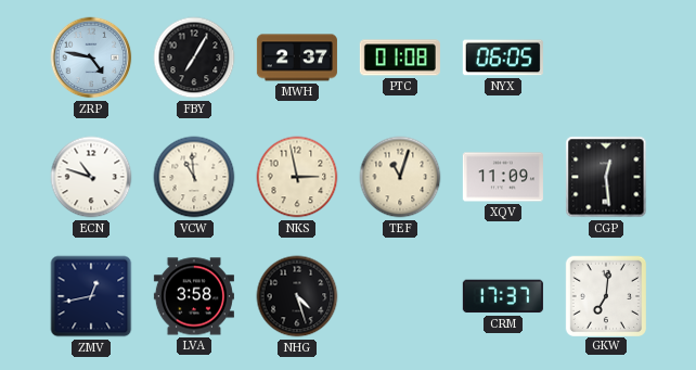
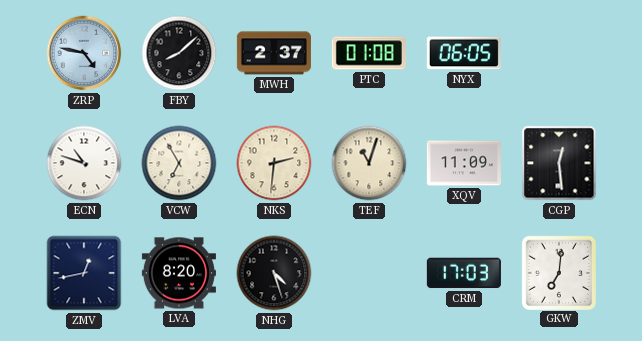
FBY: 7:05 -> 8:08 (179, 53)
VCW: 10:59 -> 6:55 (179, 163)
NKS: 2:58 -> 2:31 (274, 163)
LVA: 3:58 -> 8:20 (179, 273)
CRM: 17:37 -> 17:03 (464, 273)
